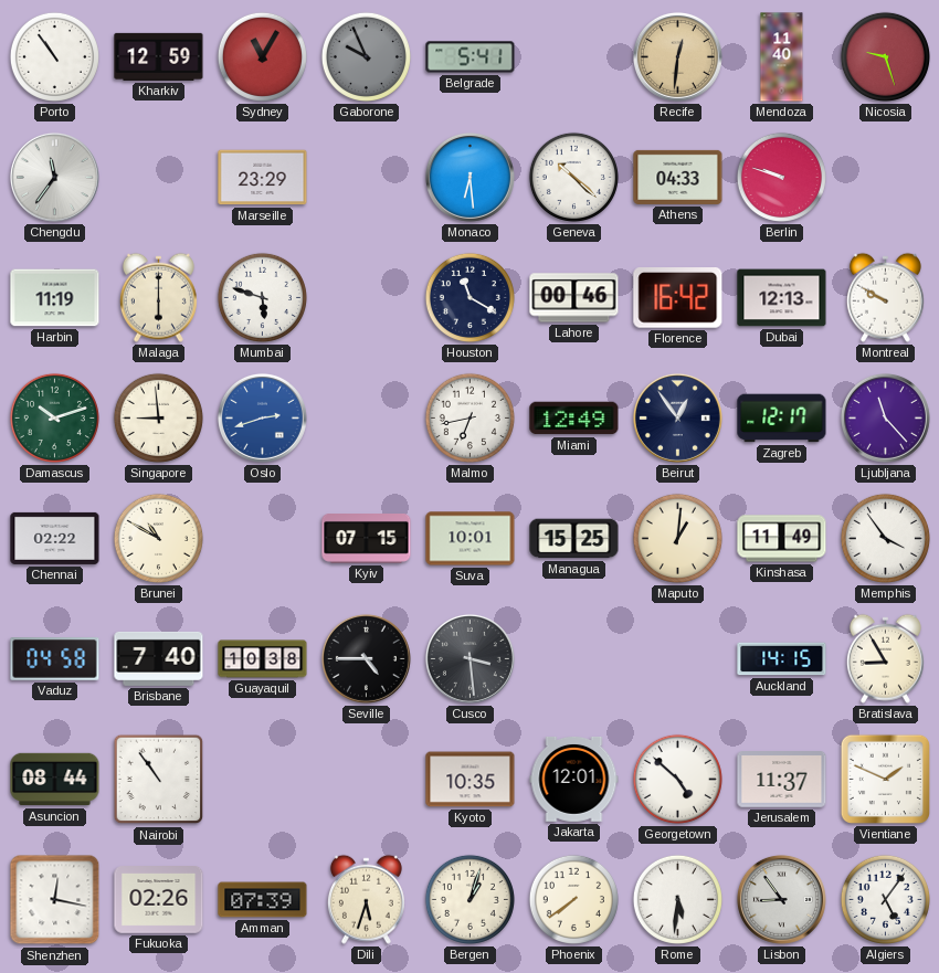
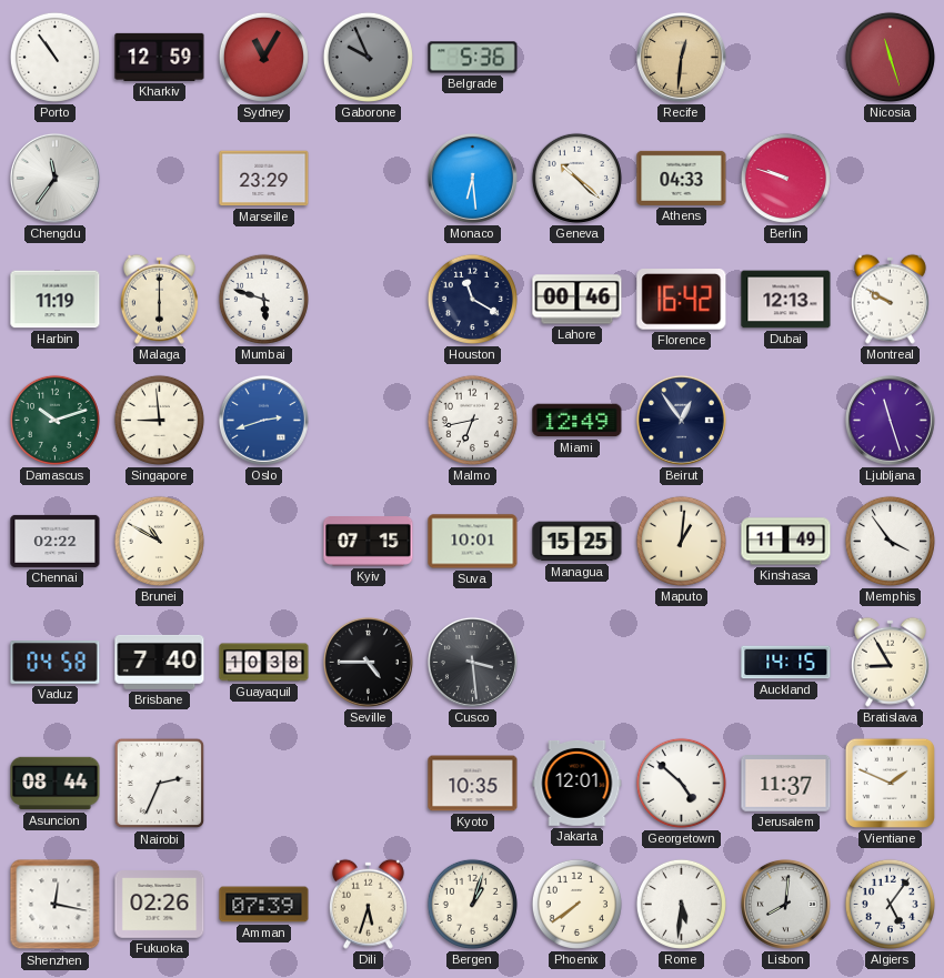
Belgrade: 5:41 -> 5:36 (473, 58)
Mendoza: 11:40 -> none (782, 57)
Nicosia: 9:27 -> 11:27 (890, 57)
Zagreb: 12:17 -> none (782, 419)
Ljubljana: 11:23 -> 11:27 (890, 420)
Nairobi: 10:54 -> 2:34 (160, 784)
Lisbon: 8:54 -> 8:01 (785, 904)
